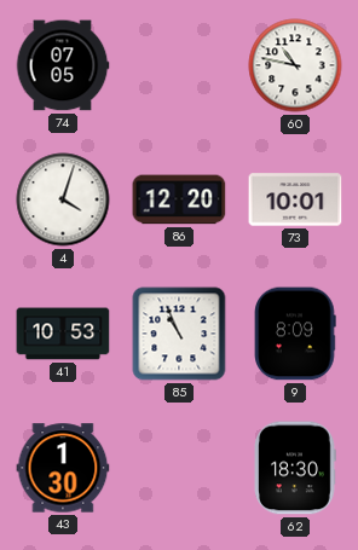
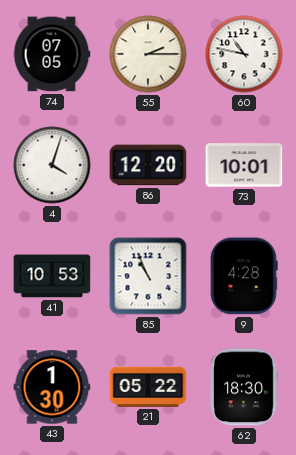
55: none -> 2:15 (148, 54)
9: 8:09 -> 4:28 (244, 276)
21: none -> 05:22 (148, 387)
